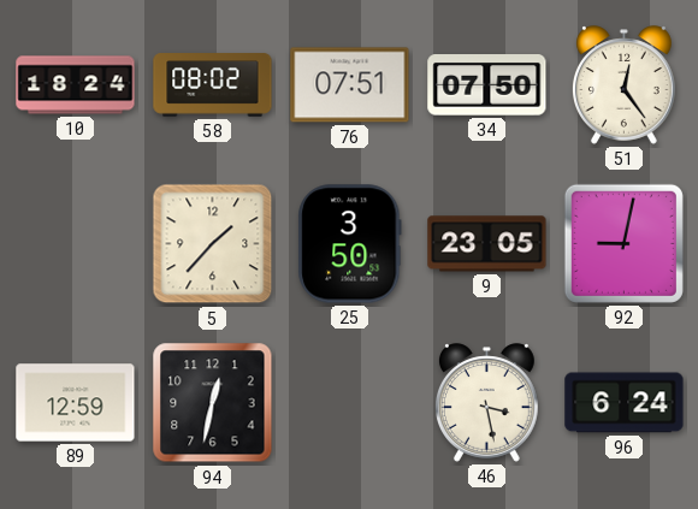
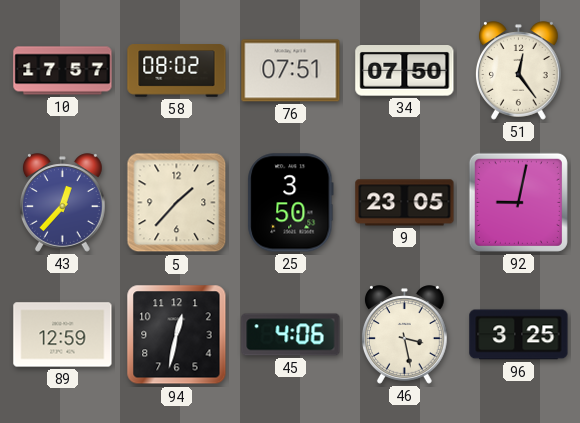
10: 18:24 -> 17:57 (63, 71)
43: none -> 12:37 (62, 203)
45: none -> 4:06 (291, 335)
96: 6:24 -> 3:25 (519, 335)
